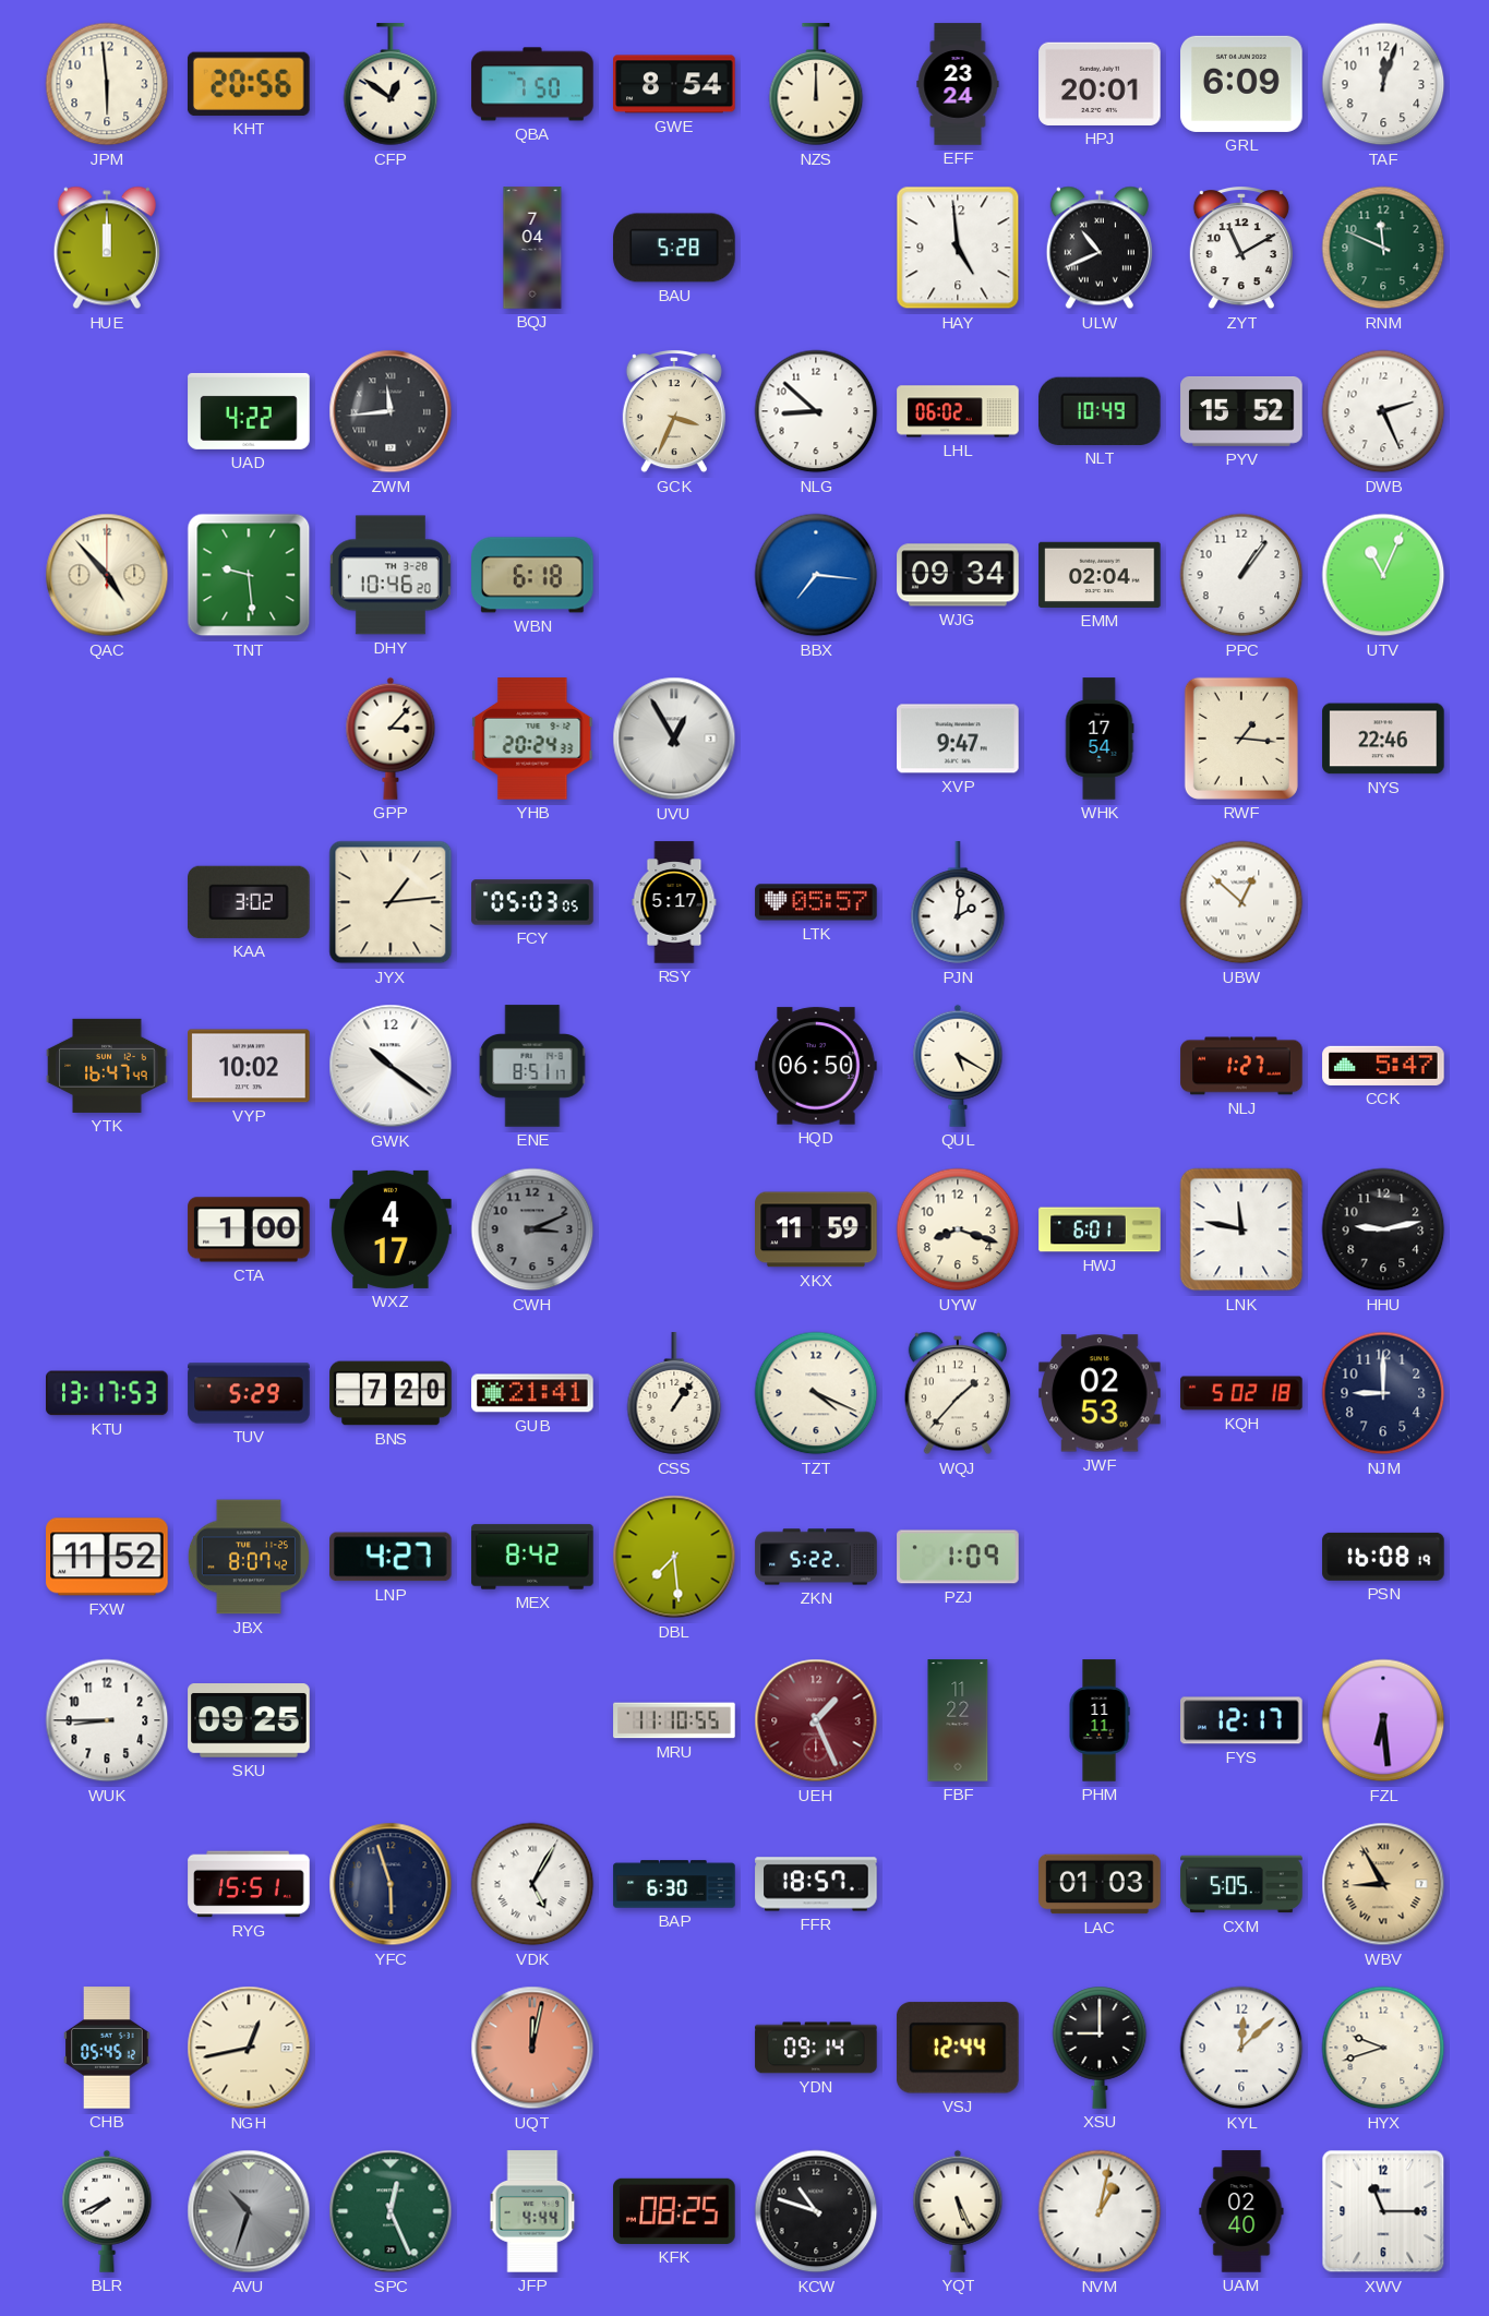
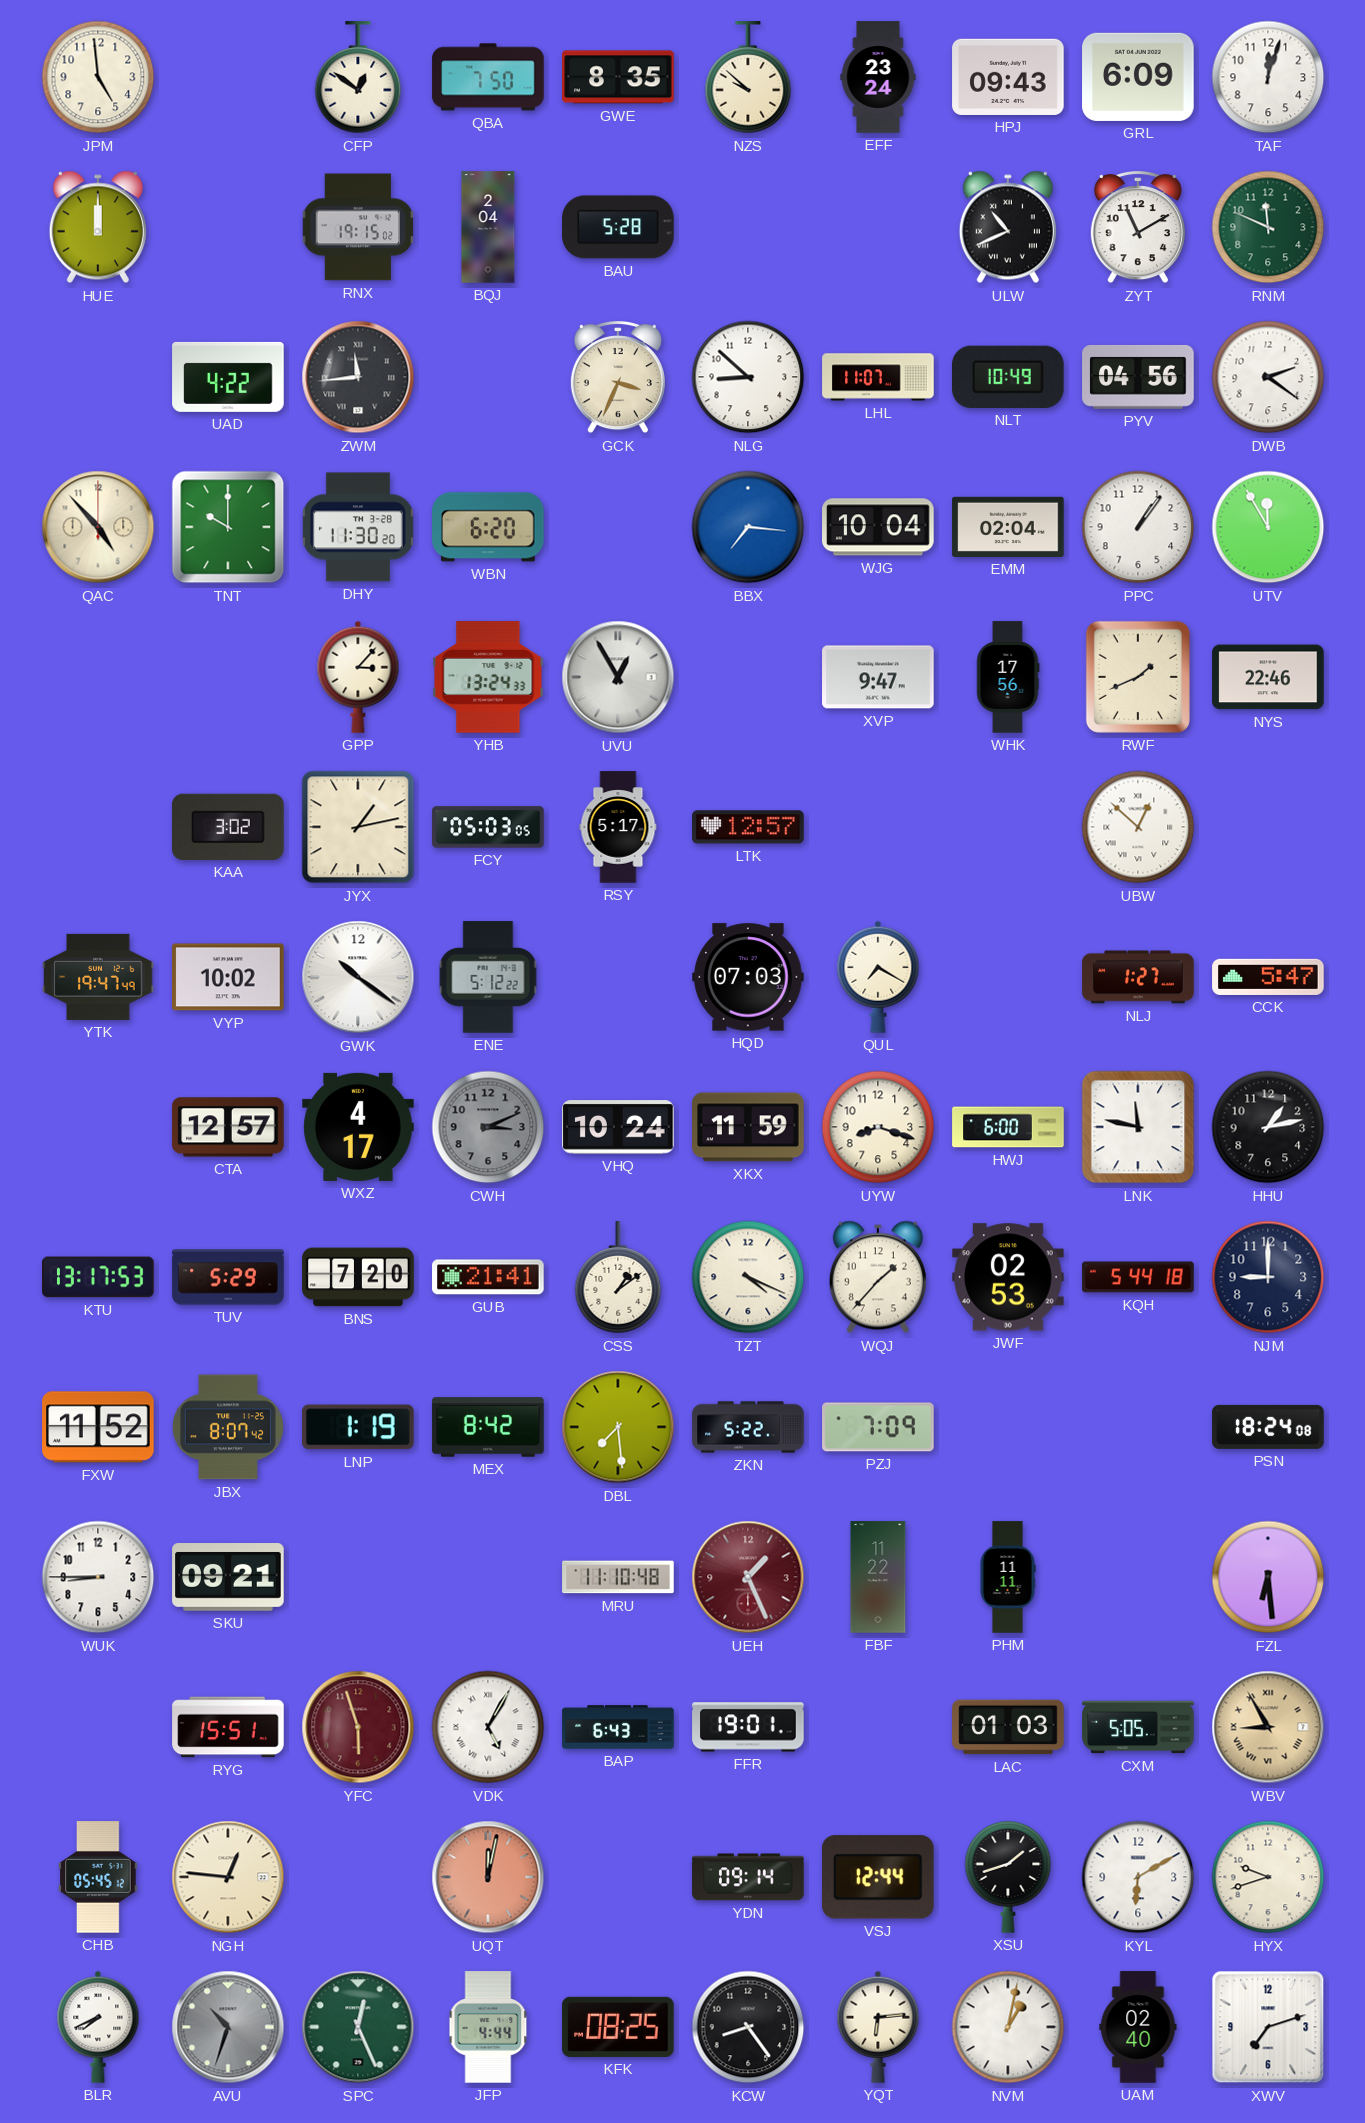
JPM: 5:59 -> 4:59 (98, 77)
KHT: 20:56 -> none (249, 84)
GWE: 8:54 -> 8:35 (618, 77)
NZS: 12:00 -> 9:52 (748, 78)
HPJ: 20:01 -> 09:43 (1008, 77)
RNX: none -> 19:15 (358, 227)
BQJ: 7:04 -> 2:04 (488, 227)
HAY: 4:59 -> none (958, 248)
LHL: 06:02 -> 11:07 (878, 377)
PYV: 15:52 -> 04:56 (1138, 377)
DWB: 2:26 -> 2:21 (1268, 377)
TNT: 9:29 -> 10:00 (228, 527)
DHY: 10:46 -> 11:30 (358, 527)
WBN: 6:18 -> 6:20 (488, 527)
WJG: 09:34 -> 10:04 (878, 527)
UTV: 11:04 -> 11:55 (1268, 527)
YHB: 20:24 -> 13:24 (488, 677)
WHK: 17:54 -> 17:56 (1008, 677)
RWF: 1:16 -> 1:41 (1138, 677)
JYX: 1:14 -> 1:13 (358, 827)
LTK: 05:57 -> 12:57 (748, 827)
PJN: 2:01 -> none (958, 903)
YTK: 16:47 -> 19:47 (98, 977)
ENE: 8:51 -> 5:12 (488, 977)
HQD: 06:50 -> 07:03 (748, 977)
QUL: 5:20 -> 7:20 (878, 977)
CTA: 1:00 -> 12:57 (228, 1127)
VHQ: none -> 10:24 (618, 1127)
HWJ: 6:01 -> 6:00 (1008, 1127)
HHU: 9:13 -> 1:13 (1268, 1127)
CSS: 1:06 -> 1:09 (618, 1278)
KQH: 5:02 -> 5:44 (1138, 1277)
LNP: 4:27 -> 1:19 (359, 1427)
PZJ: 1:09 -> 7:09 (878, 1427)
PSN: 16:08 -> 18:24 (1268, 1427)
SKU: 09:25 -> 09:21 (228, 1578)
MRU: 11:10:55 -> 11:10:48 (618, 1577)
FYS: 12:17 -> none (1241, 1720)
YFC dial: navy -> burgundy (358, 1727)
BAP: 6:30 -> 6:43 (618, 1727)
FFR: 18:57 -> 19:01 (748, 1727)
NGH: 12:43 -> 12:46 (228, 1877)
XSU: 9:00 -> 1:42 (1008, 1877)
KYL: 12:08 -> 6:10 (1138, 1877)
KCW: 10:48 -> 8:24 (748, 2027)
YQT: 5:26 -> 6:14 (878, 2027)
XWV: 11:15 -> 7:12 (1268, 2027)
